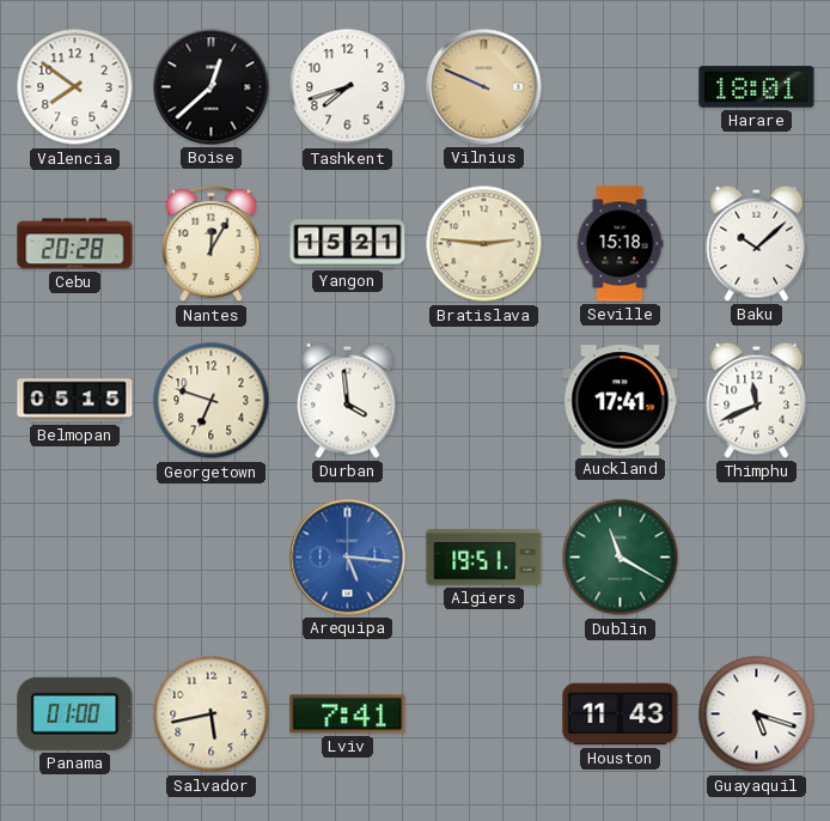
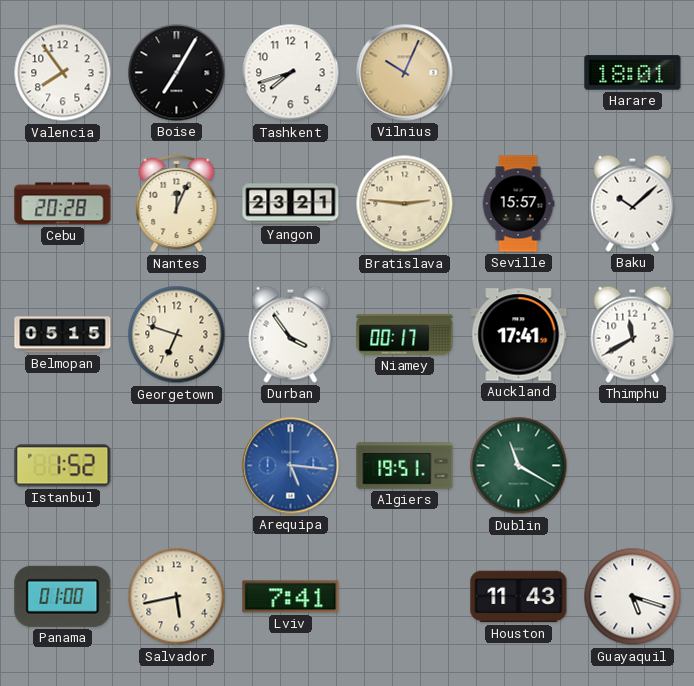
Valencia: 7:51 -> 7:54 (63, 73)
Boise: 12:38 -> 7:05 (177, 73)
Vilnius: 9:49 -> 10:04 (405, 73)
Nantes: 12:05 -> 12:04 (177, 204)
Yangon: 15:21 -> 23:21 (291, 204)
Seville: 15:18 -> 15:57 (518, 204)
Durban: 3:59 -> 3:54 (291, 334)
Niamey: none -> 00:17 (405, 335)
Thimphu: 11:41 -> 11:40 (633, 334)
Istanbul: none -> 1:52 (63, 466)
